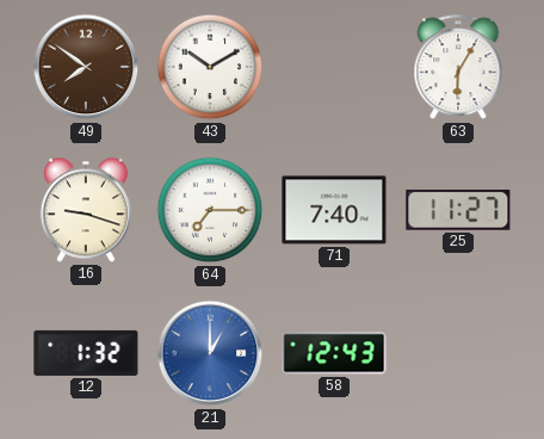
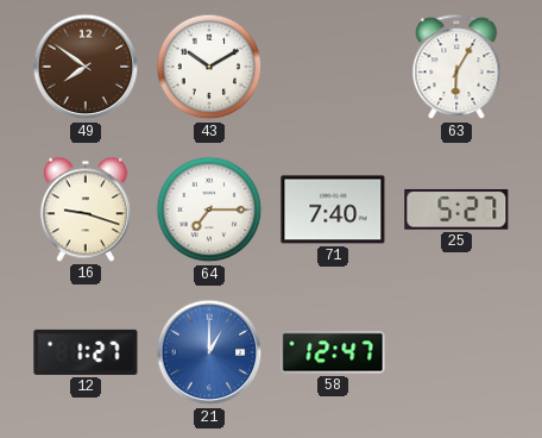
25: 11:27 -> 5:27 (456, 209)
12: 1:32 -> 1:27 (86, 352)
58: 12:43 -> 12:47 (333, 352)
